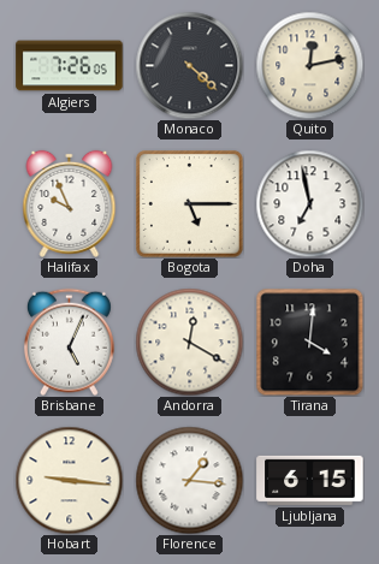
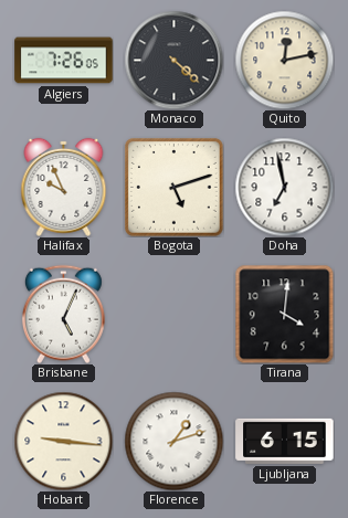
Bogota: 5:15 -> 5:12 (173, 187)
Andorra: 12:20 -> none (189, 342)
Florence: 1:16 -> 1:12 (173, 441)
